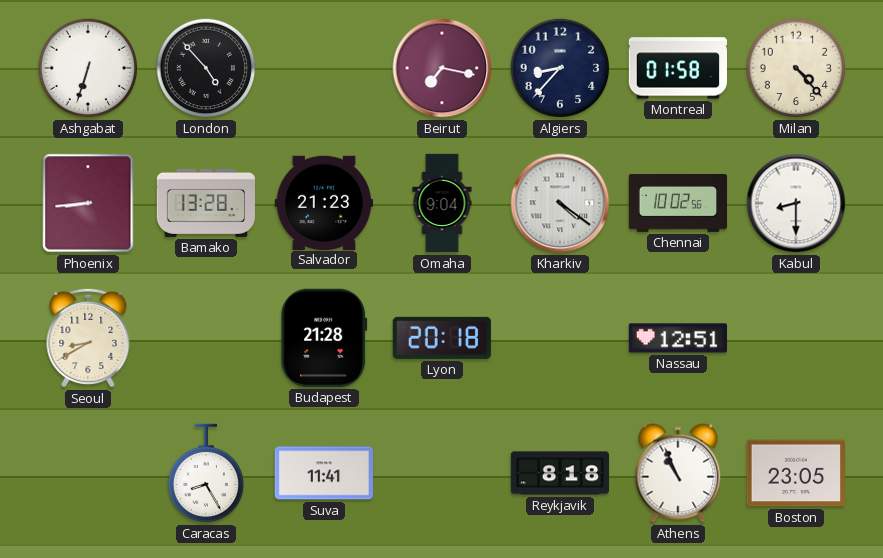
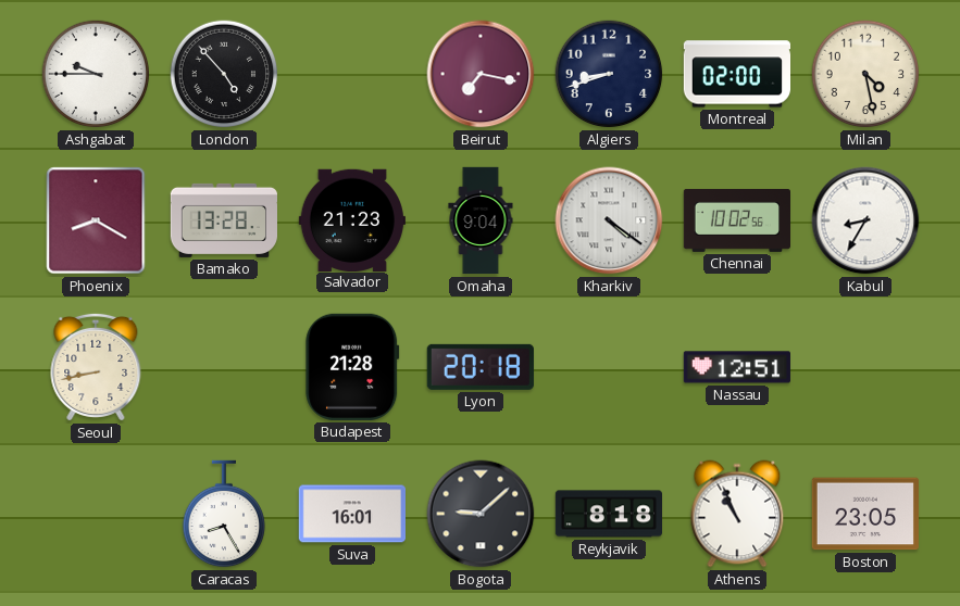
Ashgabat: 6:33 -> 9:45 (96, 74)
Algiers: 8:37 -> 8:42 (609, 74)
Montreal: 01:58 -> 02:00 (736, 74)
Milan: 4:23 -> 4:28 (865, 74)
Phoenix: 8:44 -> 8:20 (96, 220)
Kabul: 8:30 -> 8:35 (865, 220)
Seoul: 8:40 -> 8:43 (96, 367)
Suva: 11:41 -> 16:01 (351, 514)
Bogota: none -> 9:08 (481, 514)
